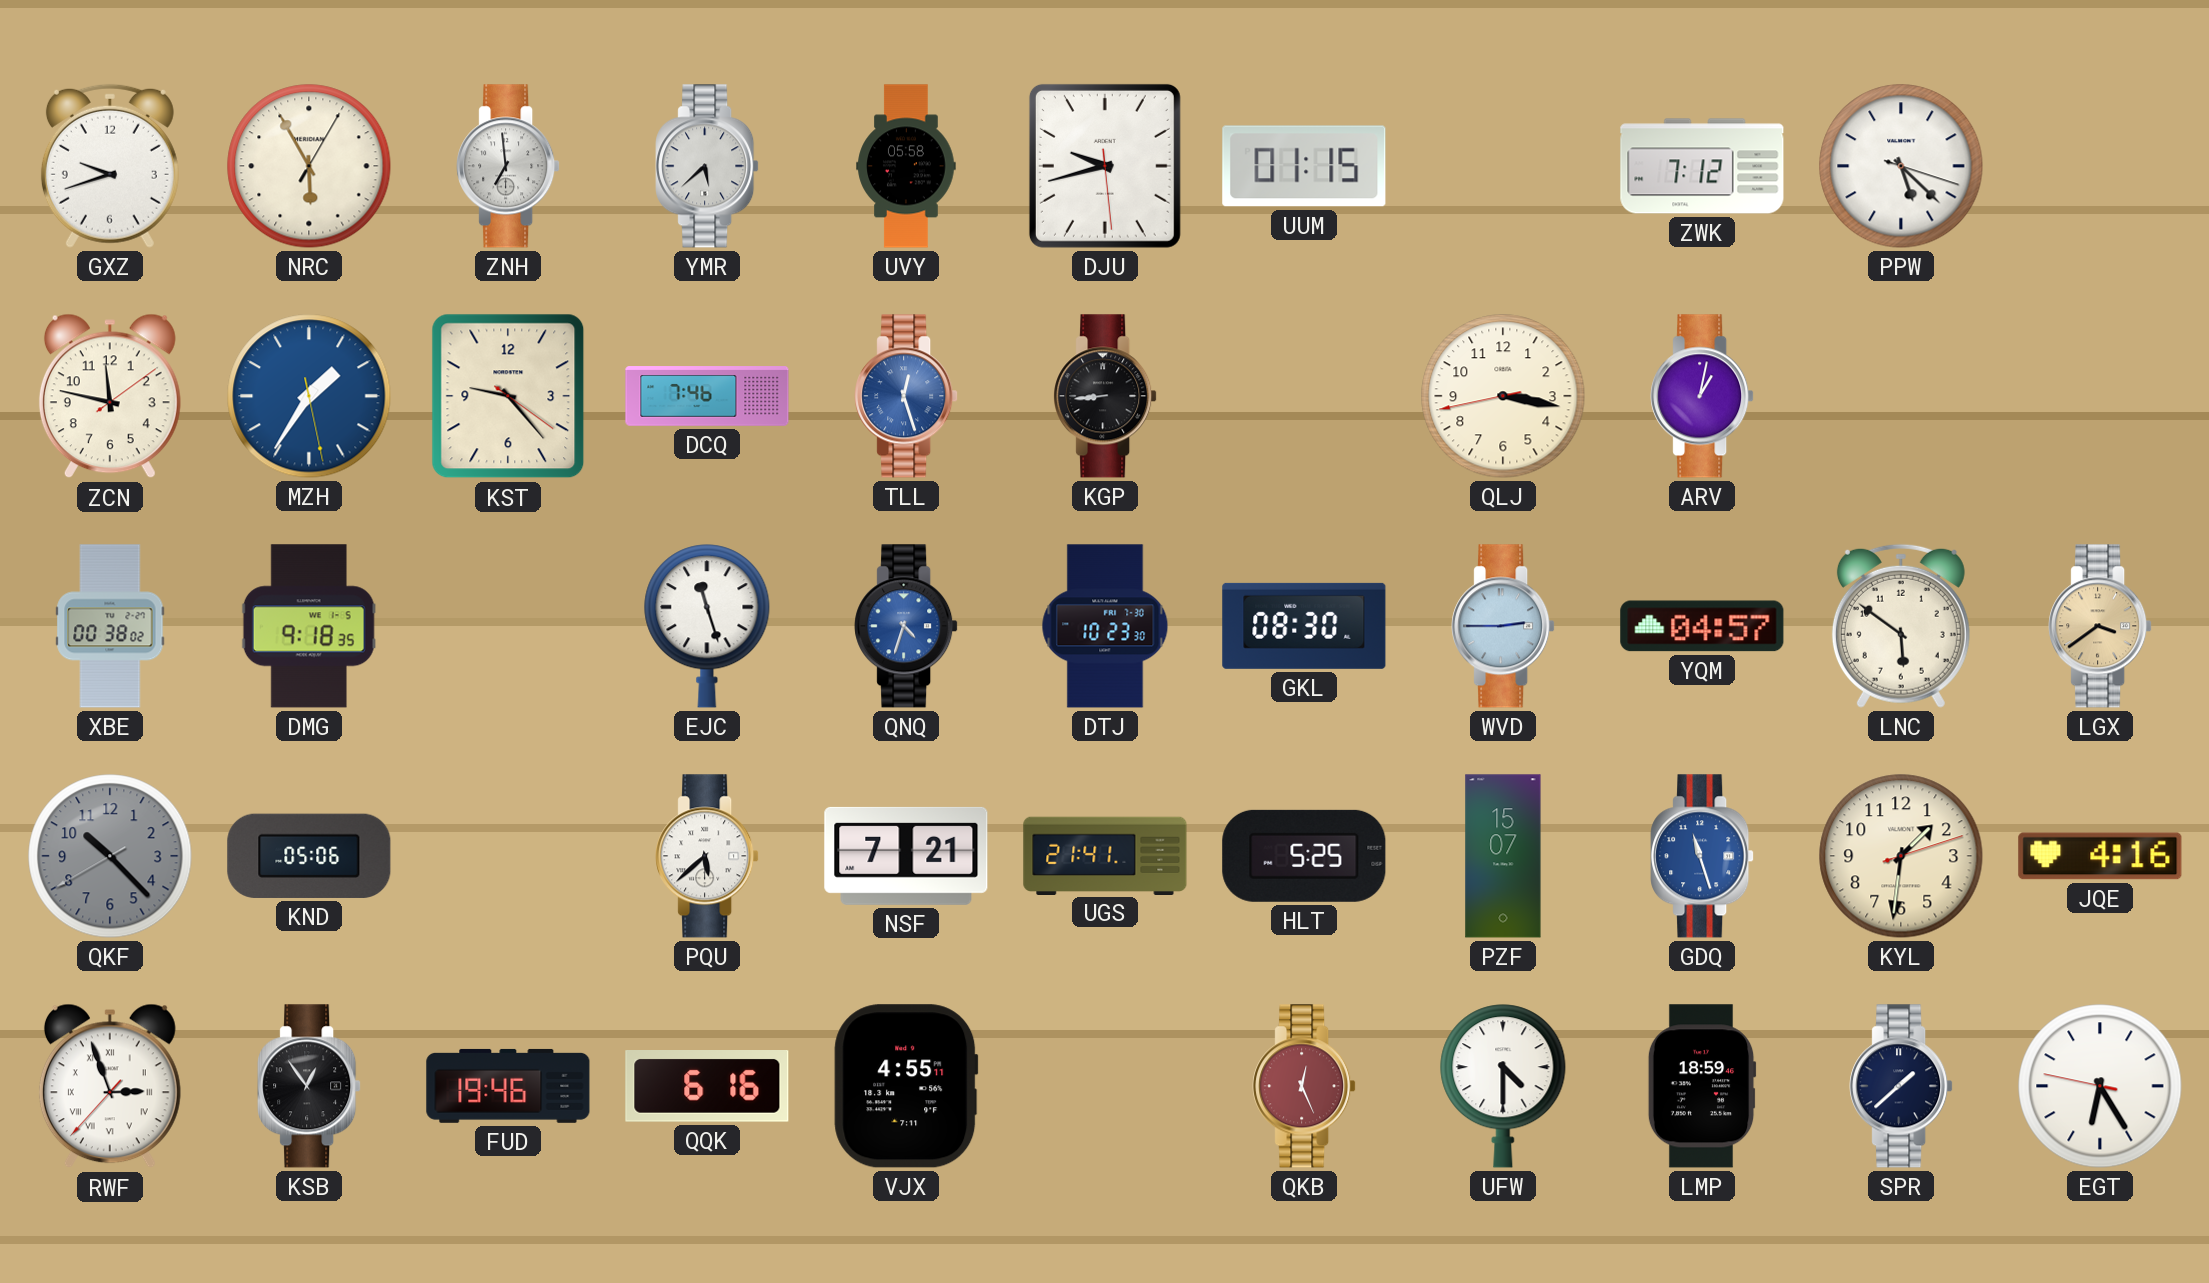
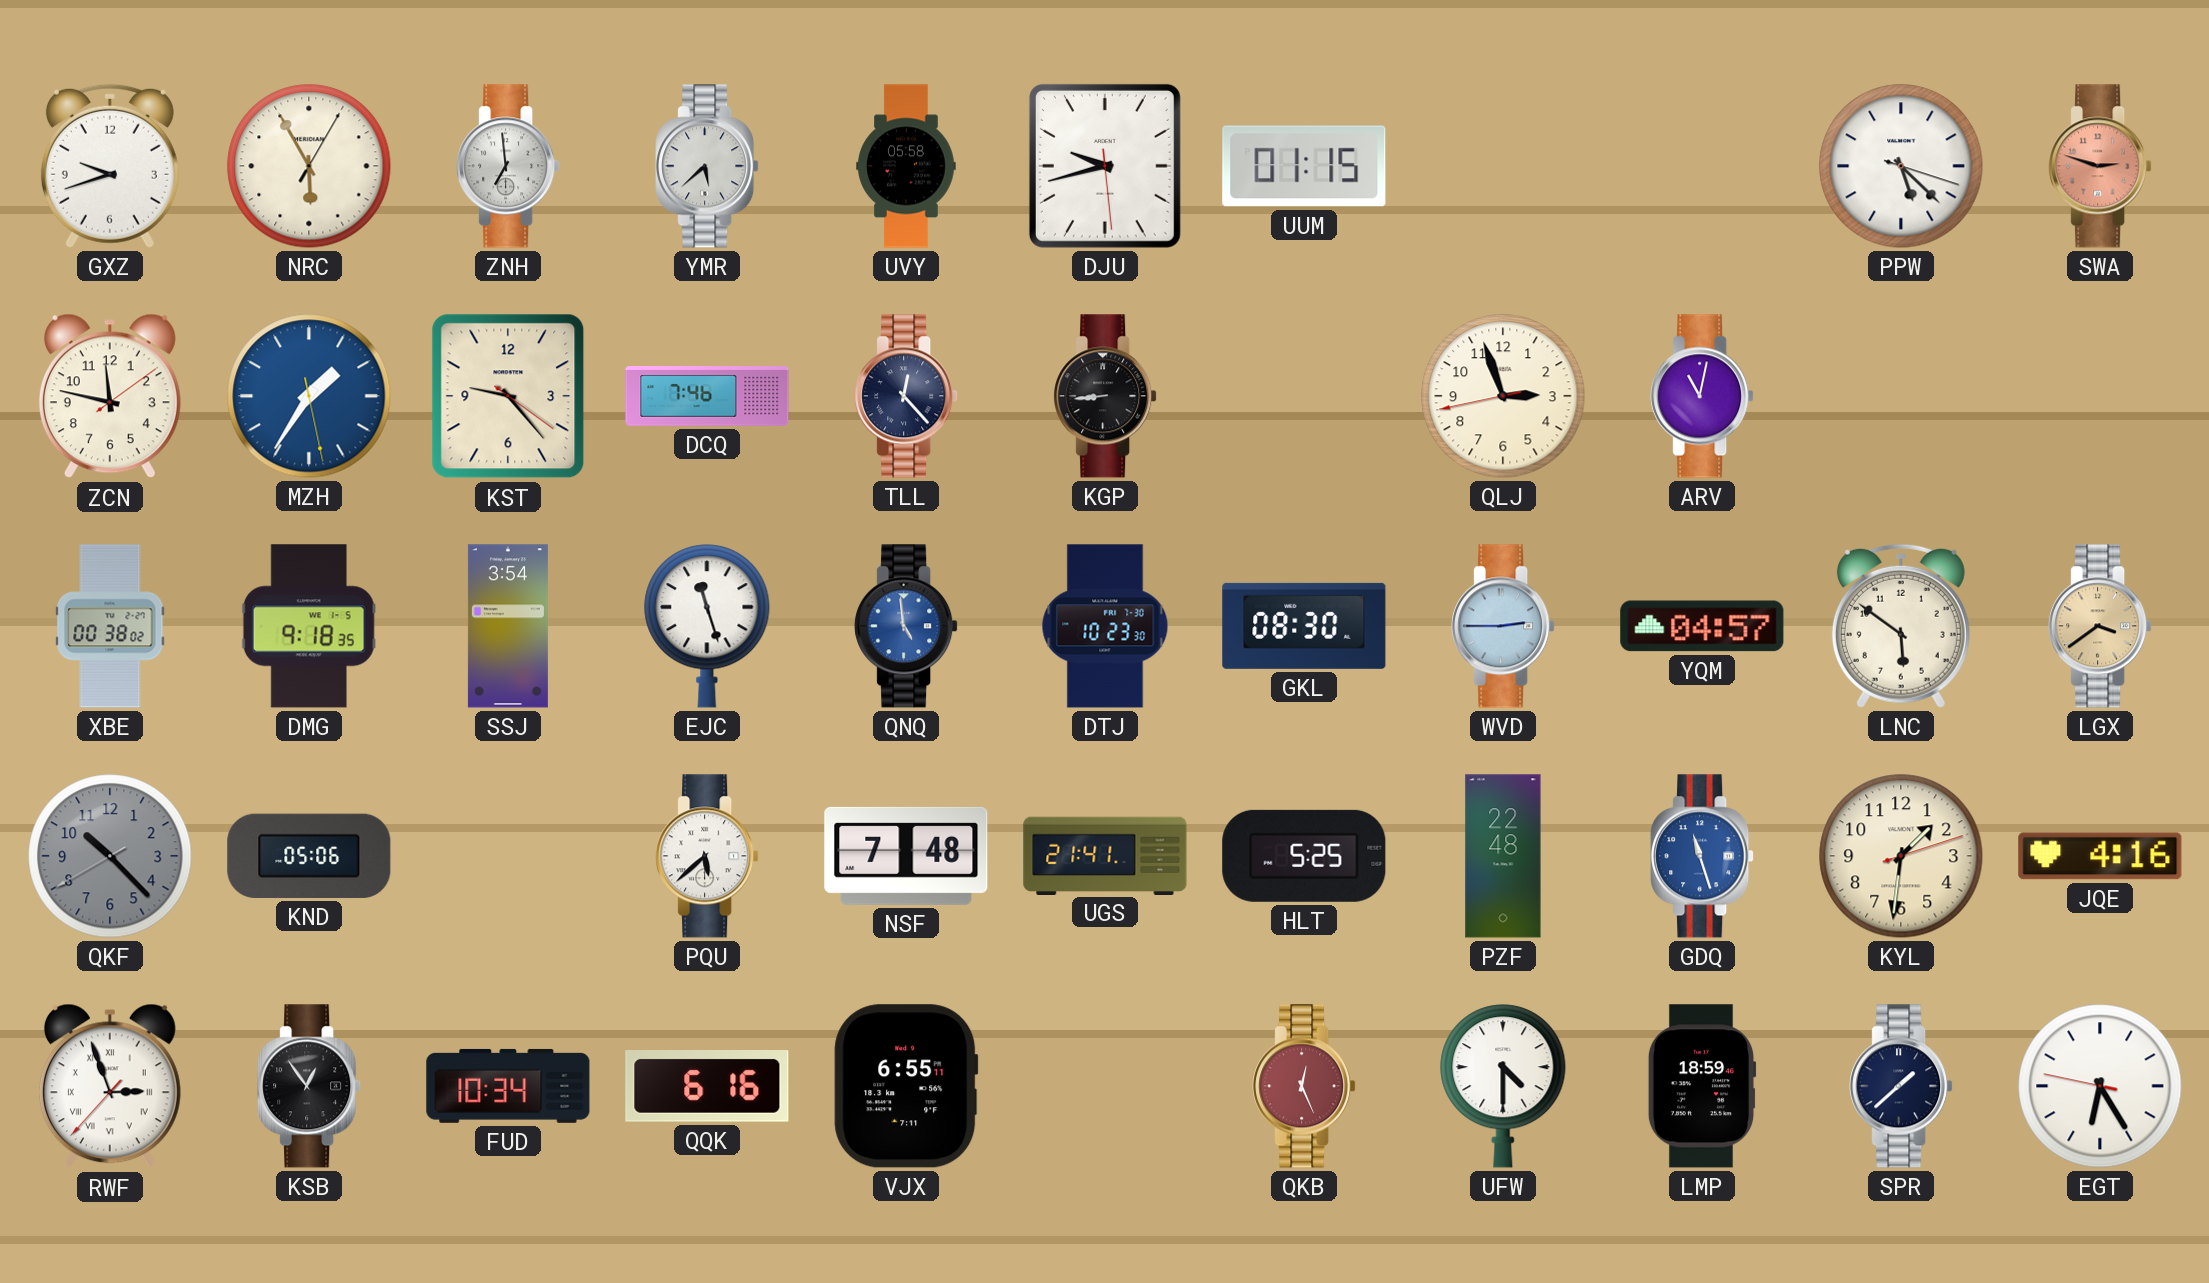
ZWK: 7:12 -> none (1702, 166)
SWA: none -> 2:48 (2100, 166)
TLL: 12:27 -> 12:23 (906, 396)
TLL dial: blue -> navy (906, 396)
QLJ: 3:16 -> 2:56 (1503, 396)
ARV: 1:02 -> 11:02 (1702, 396)
SSJ: none -> 3:54 (508, 626)
QNQ: 4:33 -> 4:59 (906, 626)
NSF: 7:21 -> 7:48 (906, 856)
PZF: 15:07 -> 22:48 (1503, 856)
FUD: 19:46 -> 10:34 (508, 1086)
VJX: 4:55 -> 6:55 (906, 1086)
